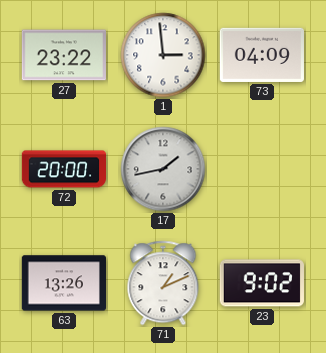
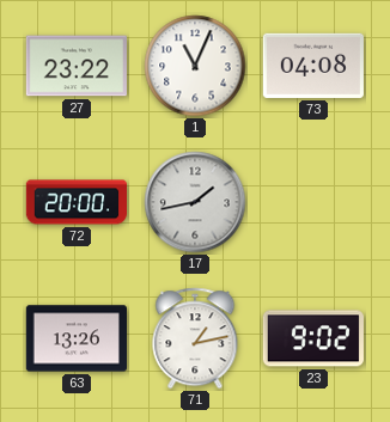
1: 2:59 -> 11:04 (195, 66)
73: 04:09 -> 04:08 (313, 66)
71: 1:11 -> 1:13 (195, 338)
